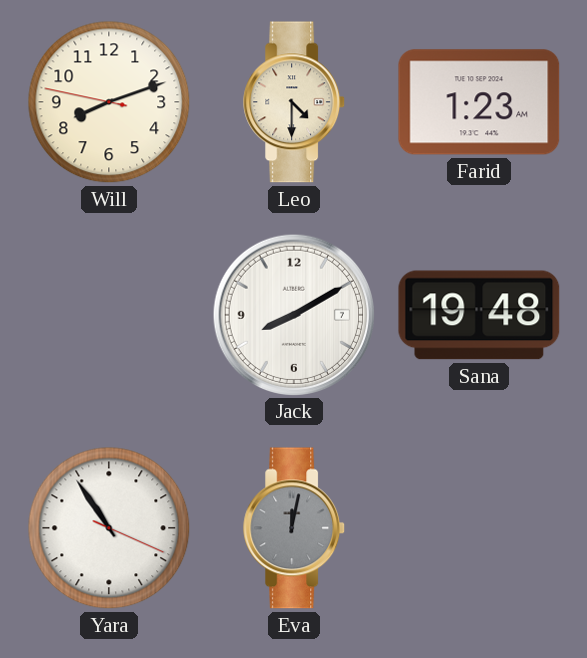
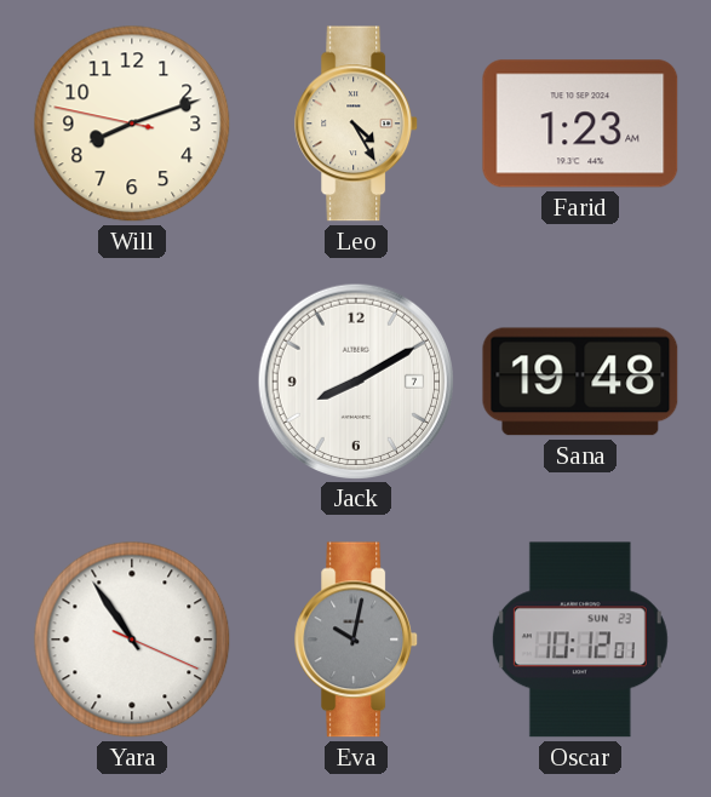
Leo: 4:30 -> 4:25 (357, 124)
Eva: 12:02 -> 10:02 (357, 640)
Oscar: none -> 10:12 (580, 640)
